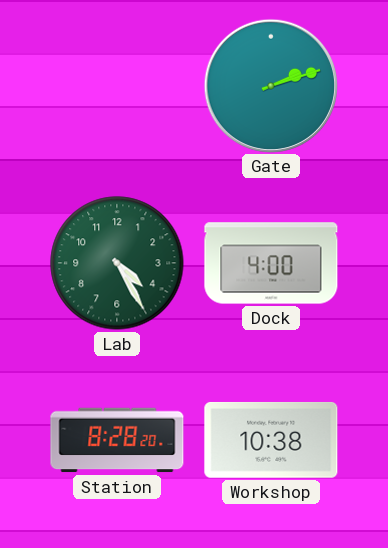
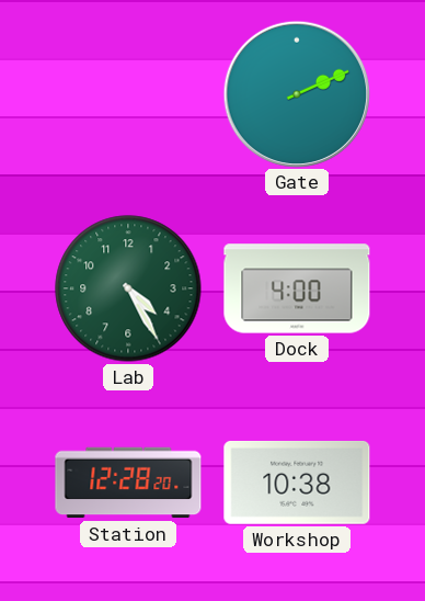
Gate: 2:12 -> 2:11 (296, 93)
Station: 8:28 -> 12:28 (128, 483)
